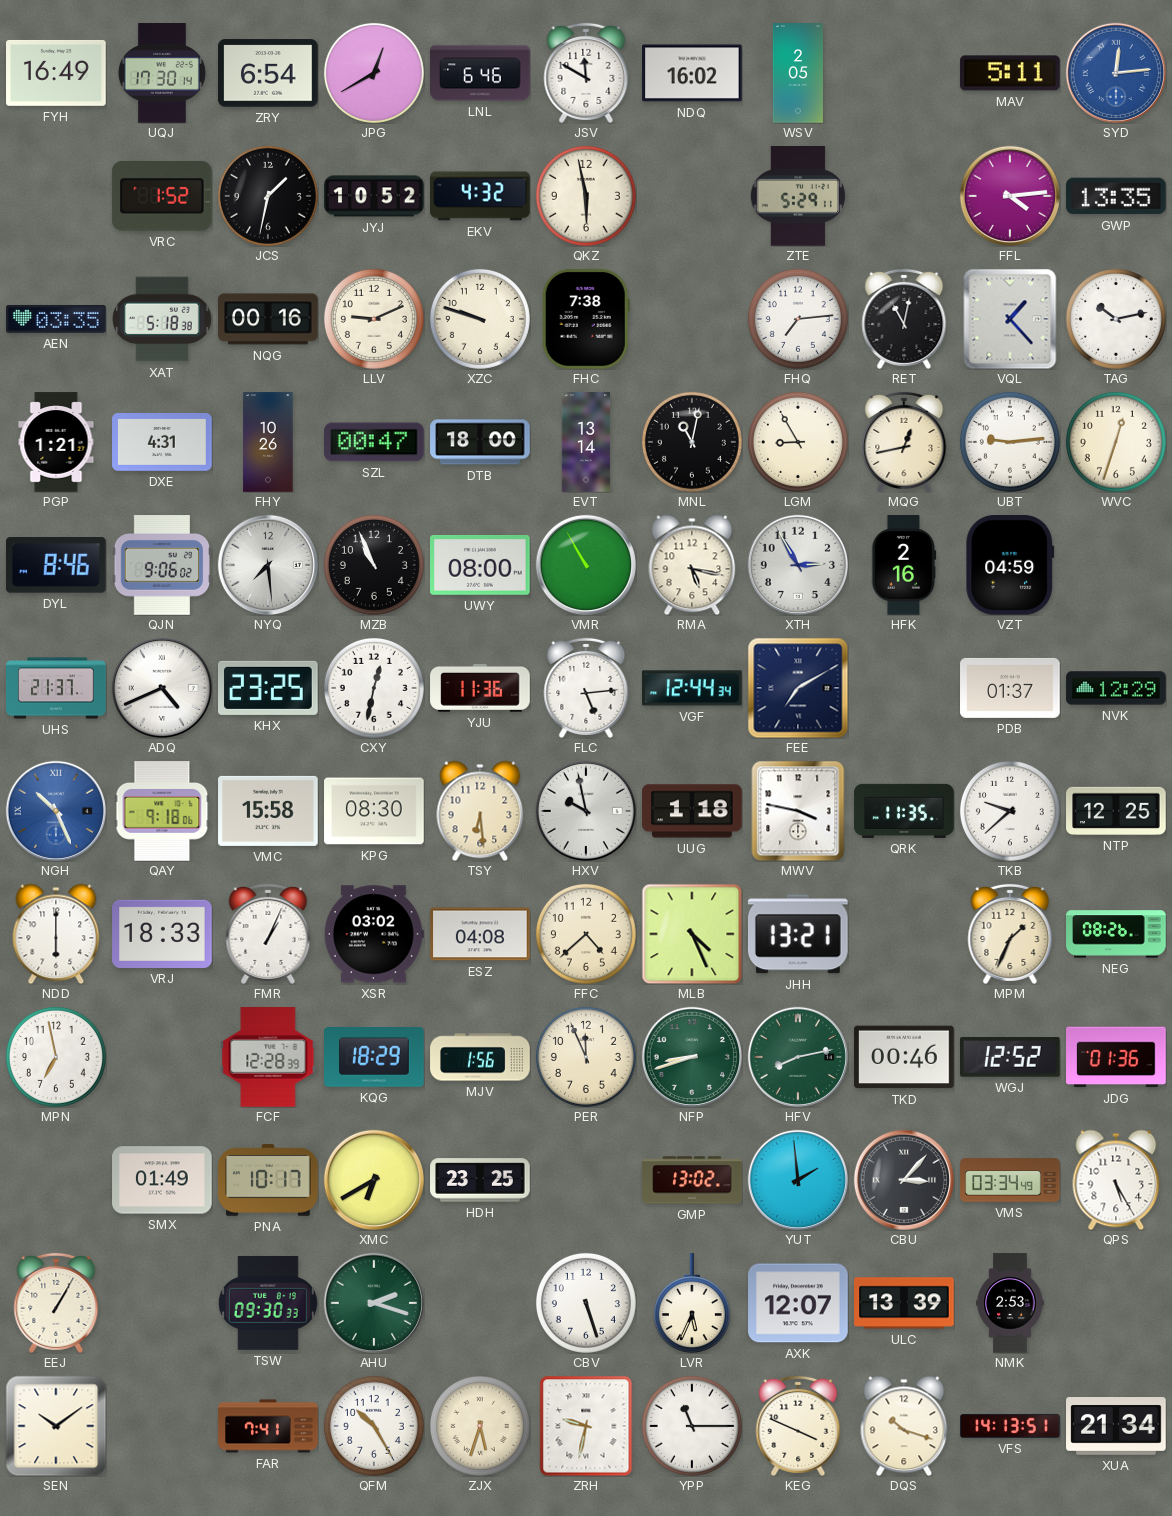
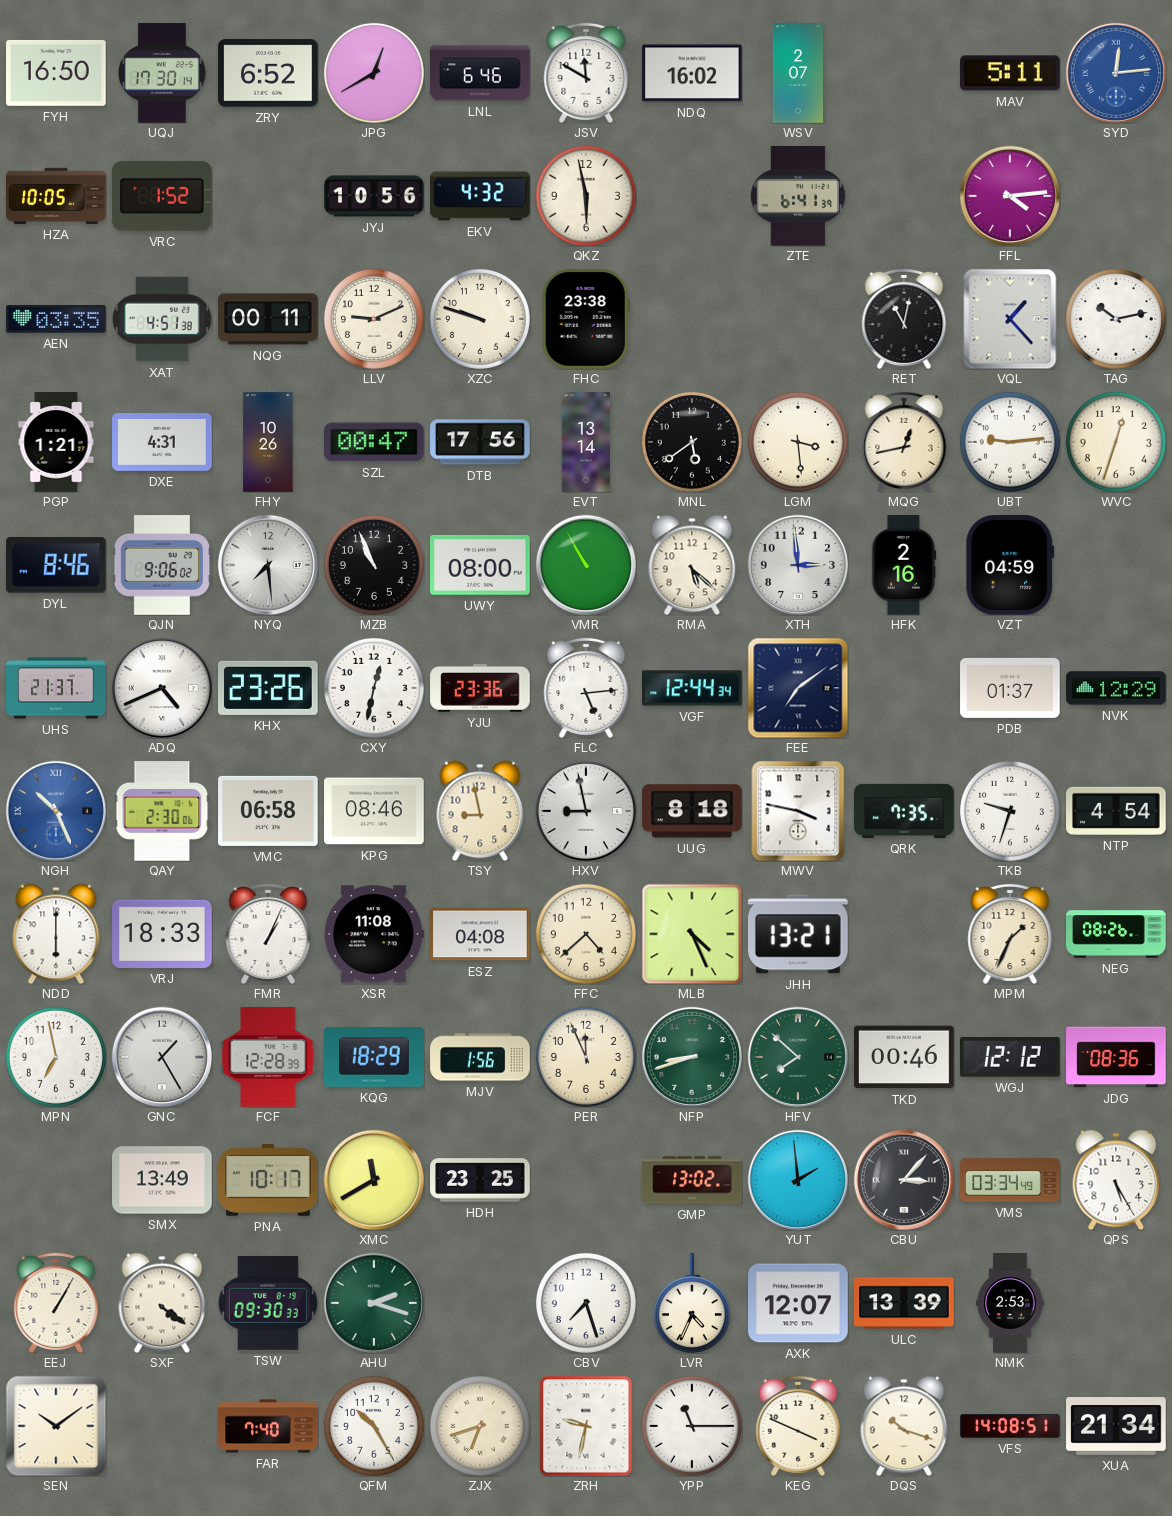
FYH: 16:49 -> 16:50 (56, 73)
ZRY: 6:54 -> 6:52 (268, 73)
WSV: 2:05 -> 2:07 (798, 73)
HZA: none -> 10:05 (56, 196)
JCS: 1:32 -> none (268, 196)
JYJ: 10:52 -> 10:56 (374, 196)
ZTE: 5:29 -> 6:41 (798, 196)
GWP: 13:35 -> none (1117, 196)
XAT: 5:18 -> 4:51 (163, 319)
NQG: 00:16 -> 00:11 (268, 319)
FHC: 7:38 -> 23:38 (586, 320)
FHQ: 7:14 -> none (798, 319)
DTB: 18:00 -> 17:56 (480, 442)
MNL: 11:02 -> 5:39 (692, 442)
LGM: 8:55 -> 3:29 (798, 442)
RMA: 5:17 -> 5:22 (692, 565)
XTH: 2:55 -> 2:59 (798, 565)
KHX: 23:25 -> 23:26 (269, 688)
YJU: 11:36 -> 23:36 (480, 688)
FEE: 7:10 -> 7:09 (798, 688)
QAY: 9:18 -> 2:30 (162, 811)
VMC: 15:58 -> 06:58 (268, 811)
KPG: 08:30 -> 08:46 (374, 811)
TSY: 6:29 -> 8:58 (480, 811)
HXV: 9:58 -> 8:58 (586, 811)
UUG: 1:18 -> 8:18 (692, 811)
QRK: 11:35 -> 7:35 (904, 811)
TKB: 9:38 -> 9:33 (1010, 811)
NTP: 12:25 -> 4:54 (1116, 811)
XSR: 03:02 -> 11:08 (374, 934)
GNC: none -> 1:25 (162, 1057)
HFV: 8:13 -> 7:52 (798, 1057)
WGJ: 12:52 -> 12:12 (1011, 1057)
JDG: 01:36 -> 08:36 (1116, 1057)
SMX: 01:49 -> 13:49 (162, 1180)
XMC: 6:40 -> 11:40 (374, 1180)
SXF: none -> 4:21 (162, 1303)
CBV: 5:27 -> 7:27 (586, 1303)
LVR: 5:34 -> 4:34 (692, 1303)
FAR: 7:41 -> 7:40 (268, 1426)
ZJX: 5:33 -> 6:42 (480, 1426)
VFS: 14:13 -> 14:08 (1010, 1426)
